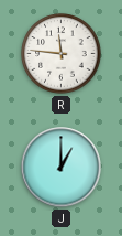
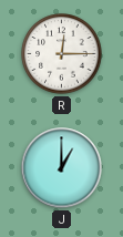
R: 11:46 -> 12:15 (62, 54)
